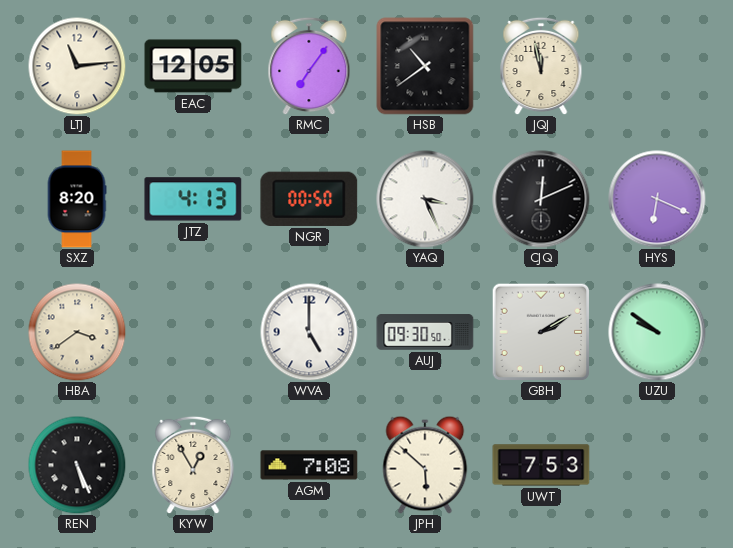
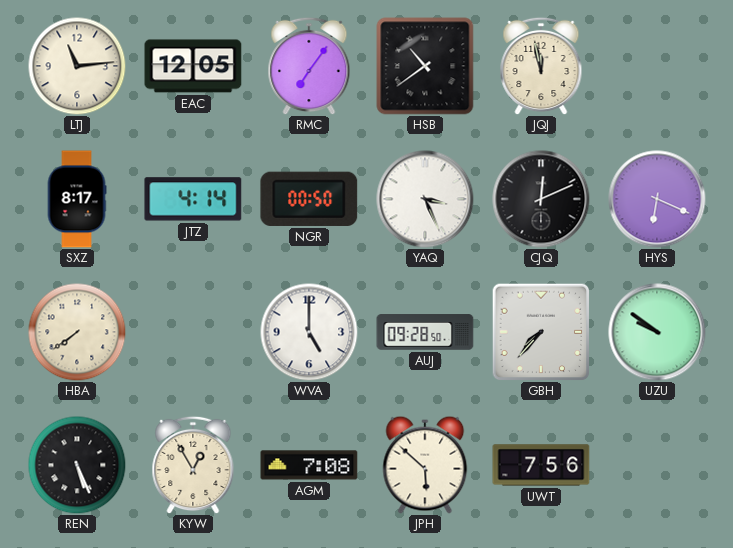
SXZ: 8:20 -> 8:17 (77, 199)
JTZ: 4:13 -> 4:14 (193, 199)
HBA: 3:39 -> 7:39 (77, 332)
AUJ: 09:30 -> 09:28 (425, 332)
GBH: 2:10 -> 7:37 (541, 332)
UWT: 7:53 -> 7:56 (541, 465)
